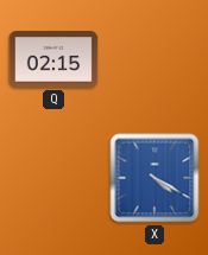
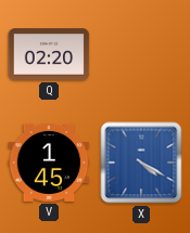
Q: 02:15 -> 02:20 (49, 54)
V: none -> 1:45 (49, 163)
